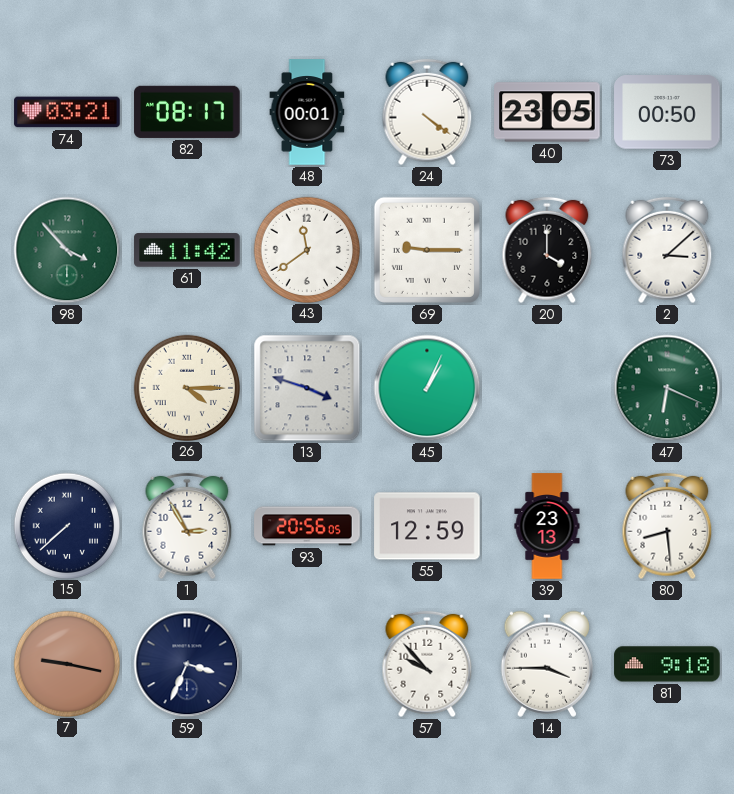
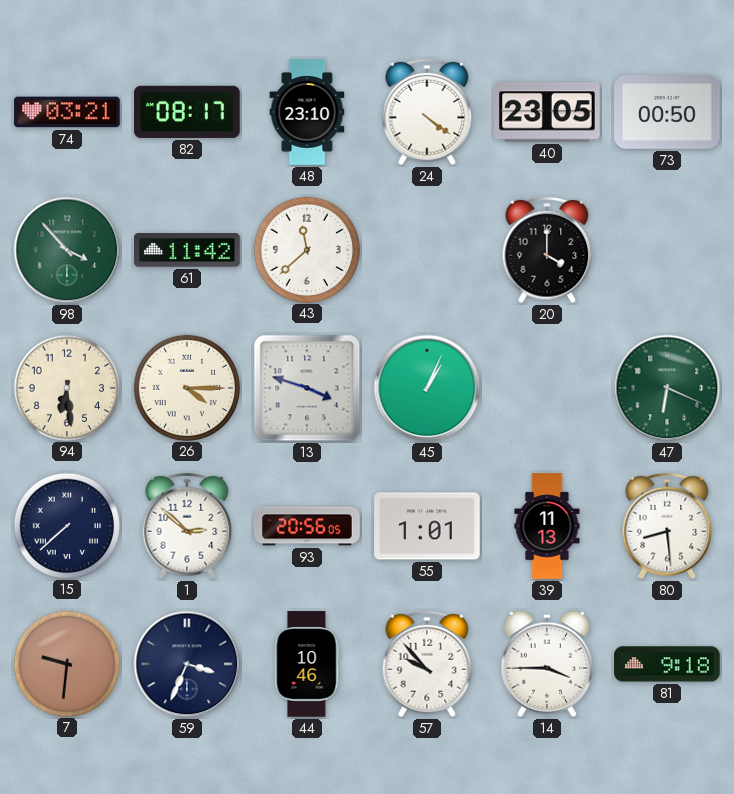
48: 00:01 -> 23:10 (307, 112)
43: 11:39 -> 11:38 (306, 249)
69: 9:15 -> none (427, 250)
2: 3:08 -> none (667, 250)
94: none -> 6:29 (66, 387)
1: 2:55 -> 2:52 (187, 526)
55: 12:59 -> 1:01 (427, 526)
39: 23:13 -> 11:13 (547, 526)
7: 9:17 -> 9:31 (66, 663)
44: none -> 10:46 (307, 664)
